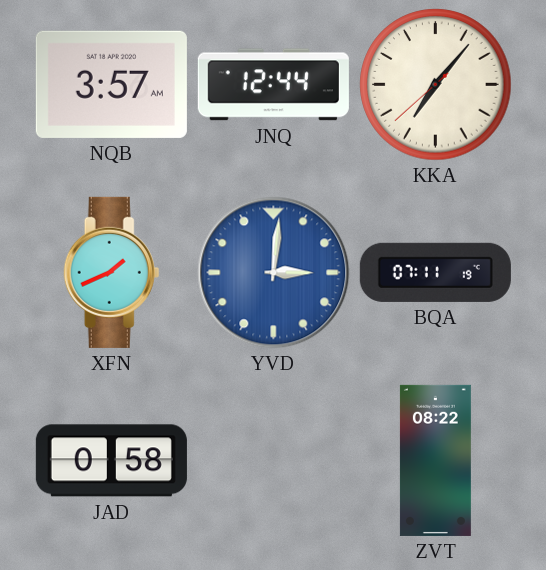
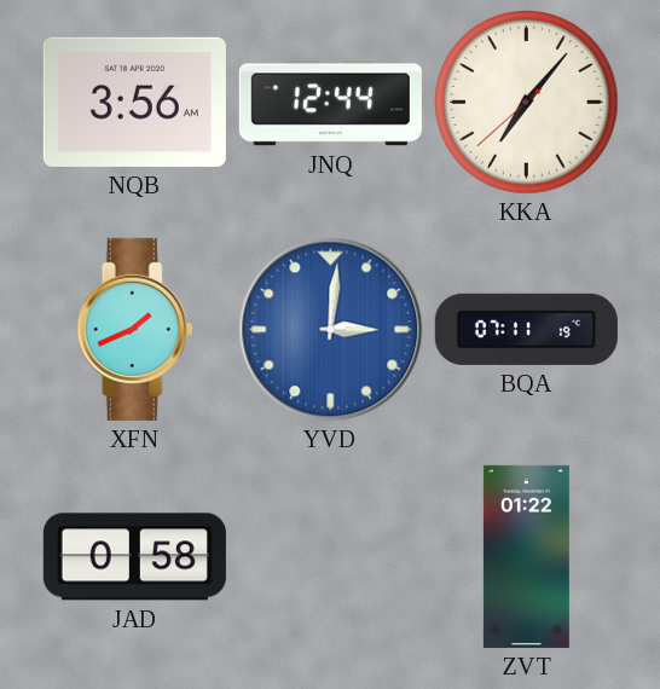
NQB: 3:57 -> 3:56 (134, 102)
ZVT: 08:22 -> 01:22 (526, 556)
